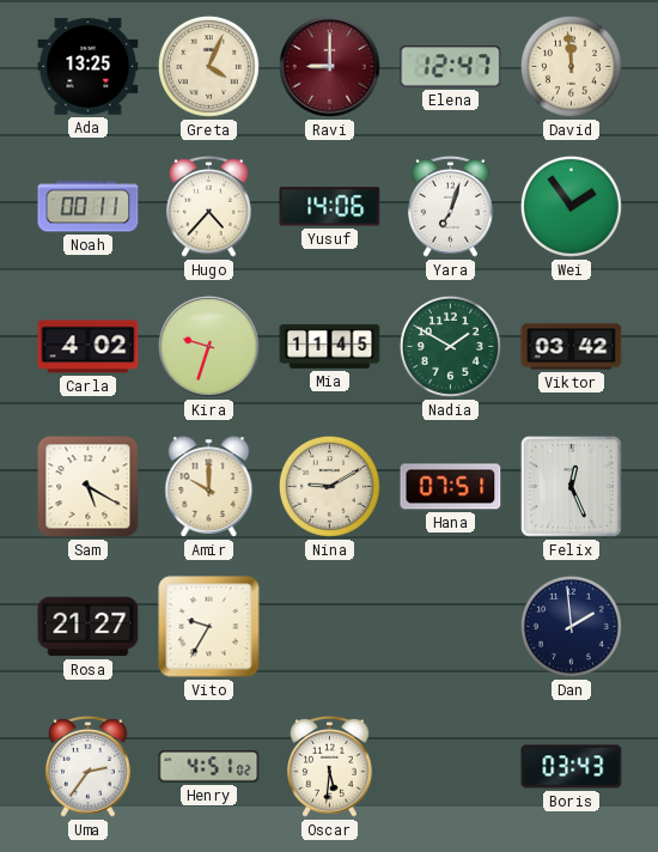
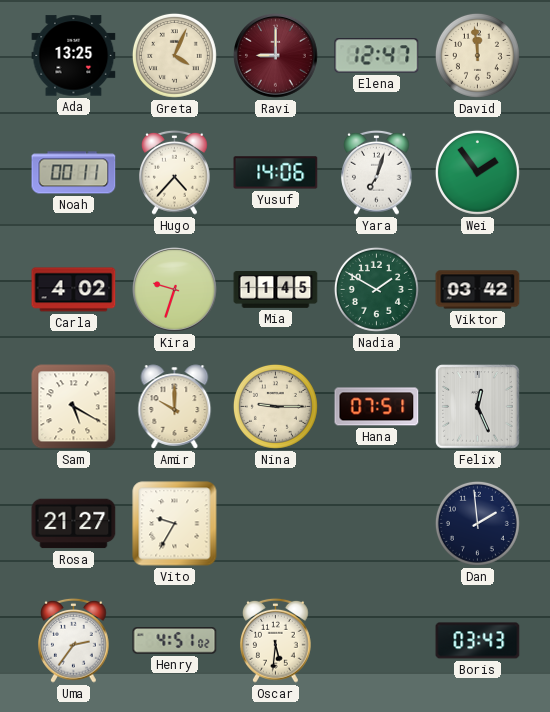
Nina: 9:10 -> 9:15 (275, 406)
